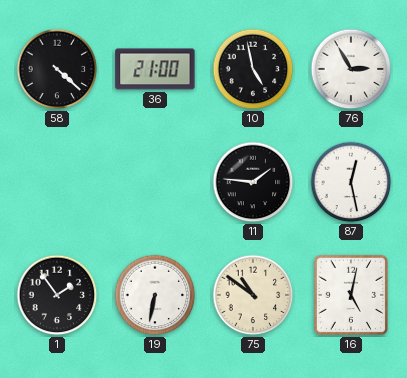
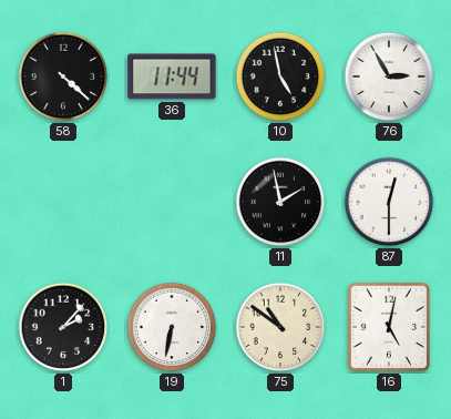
36: 21:00 -> 11:44 (172, 76)
11: 1:46 -> 1:58 (280, 202)
87: 12:28 -> 12:30 (389, 202)
1: 1:54 -> 2:07 (63, 327)
